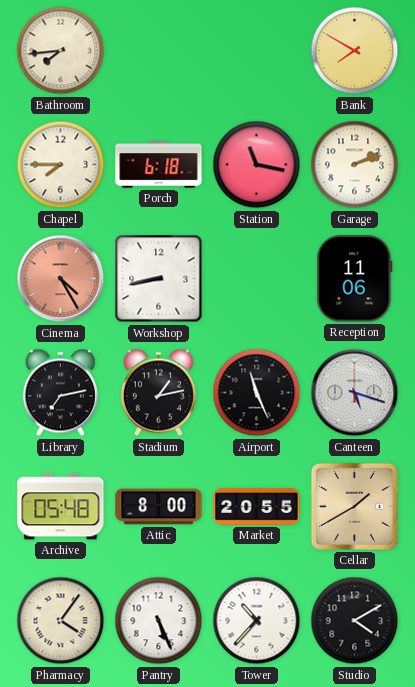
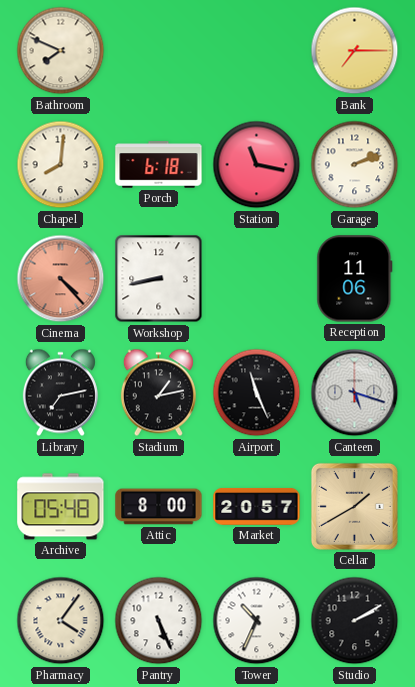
Bathroom: 7:44 -> 7:49 (61, 51)
Bank: 7:50 -> 7:15 (355, 51)
Chapel: 7:45 -> 8:01 (61, 165)
Cinema: 4:25 -> 4:23 (61, 279)
Market: 20:55 -> 20:57 (257, 507)
Tower: 10:37 -> 10:34 (257, 621)
Studio: 4:10 -> 2:10 (355, 621)
